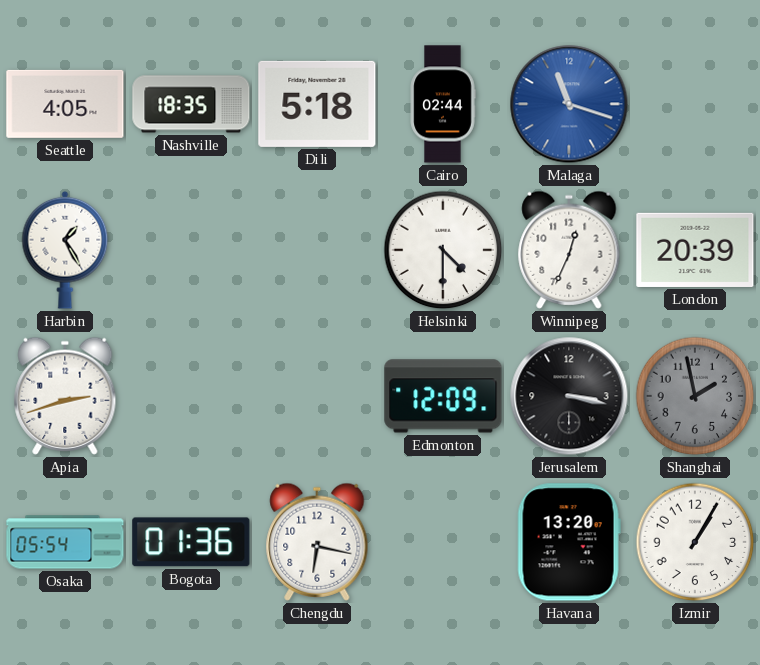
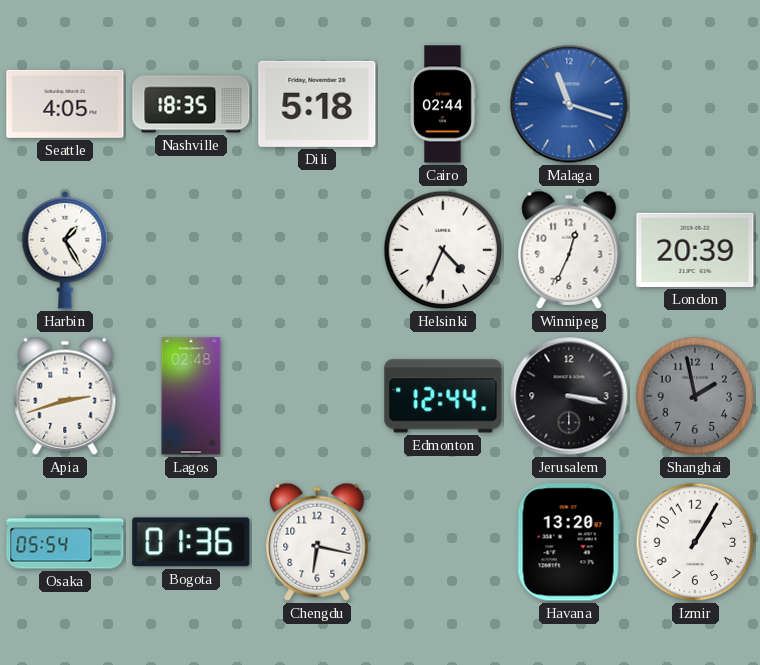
Helsinki: 4:30 -> 4:34 (443, 250)
Lagos: none -> 02:48 (191, 396)
Edmonton: 12:09 -> 12:44 (443, 396)
